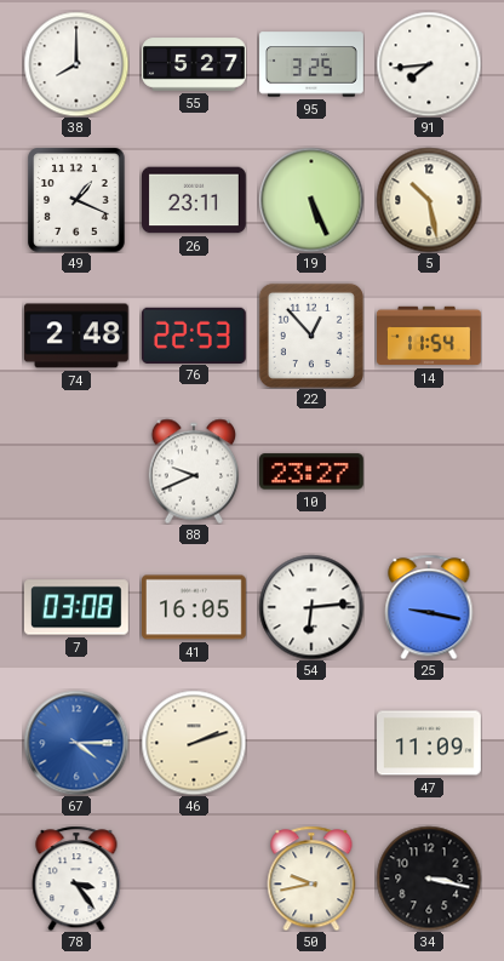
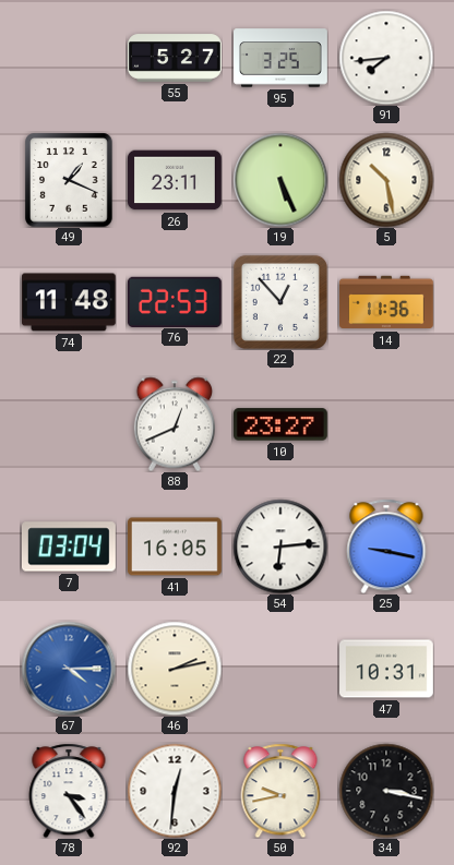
38: 8:00 -> none (76, 64)
74: 2:48 -> 11:48 (69, 302)
14: 11:54 -> 11:36 (387, 302)
88: 9:41 -> 12:41 (175, 424)
7: 03:08 -> 03:04 (69, 546)
46: 2:12 -> 2:13 (175, 669)
47: 11:09 -> 10:31 (387, 669)
92: none -> 12:31 (175, 791)
